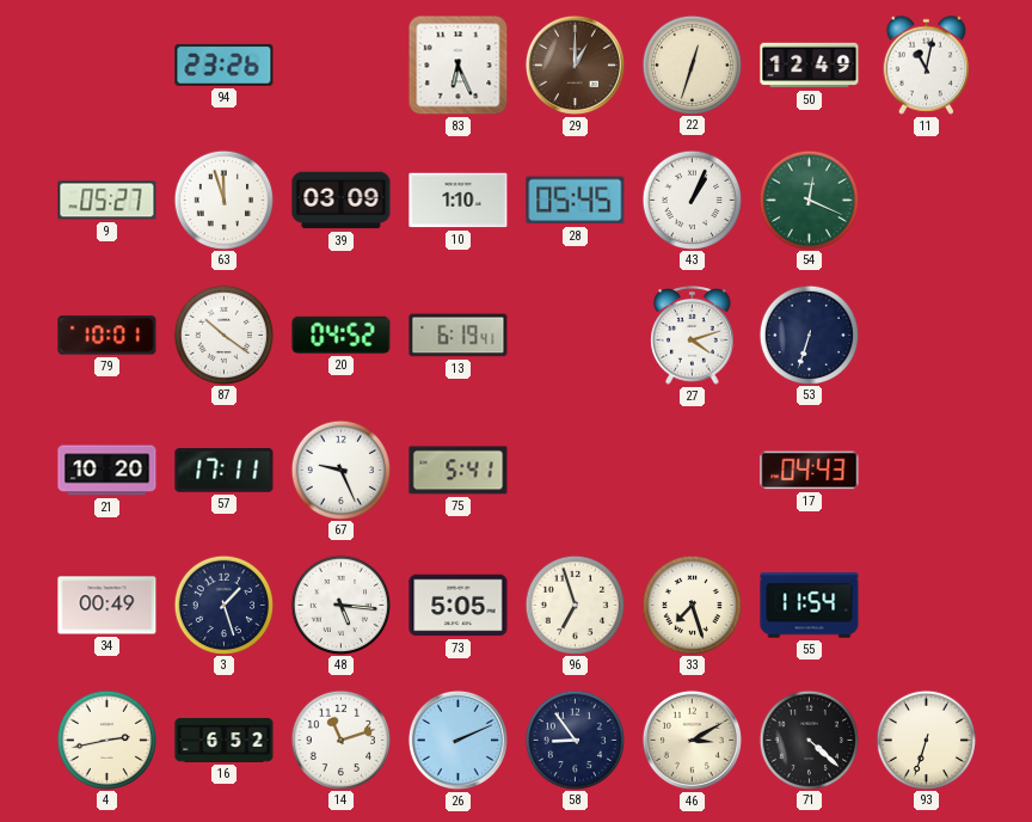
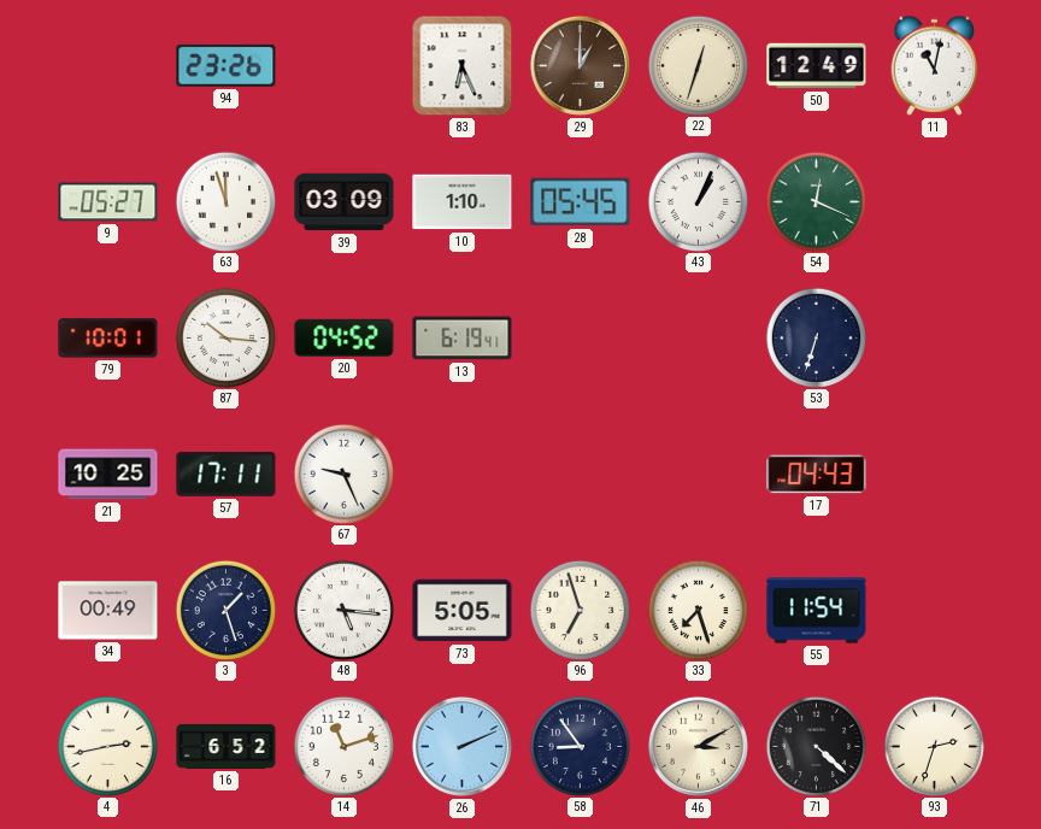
87: 10:21 -> 10:16 (225, 337)
27: 4:12 -> none (693, 336)
21: 10:20 -> 10:25 (108, 475)
75: 5:41 -> none (459, 471)
93: 6:33 -> 2:33 (934, 746)
